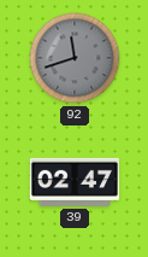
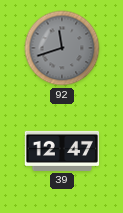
39: 02:47 -> 12:47 (62, 151)
